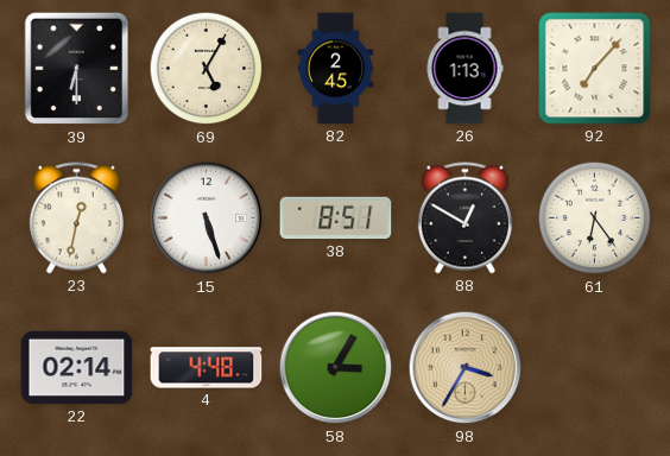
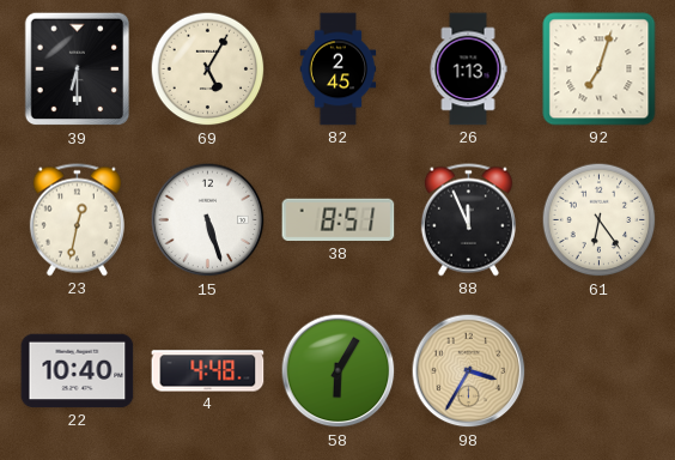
92: 7:07 -> 7:03 (600, 69)
88: 12:50 -> 11:56 (468, 220)
22: 02:14 -> 10:40 (78, 371)
58: 3:05 -> 6:05 (339, 371)
